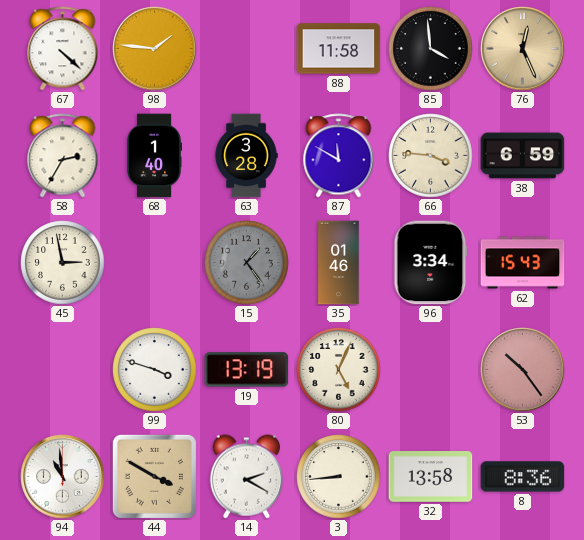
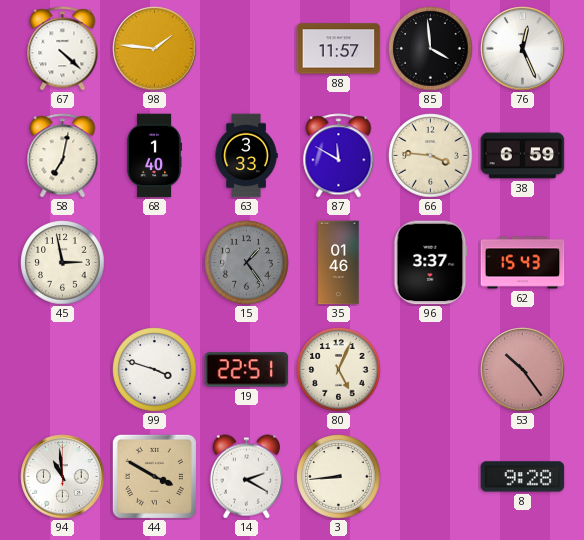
88: 11:58 -> 11:57 (339, 49)
76 dial: champagne -> white (523, 49)
58: 2:35 -> 7:02 (63, 156)
63: 3:28 -> 3:33 (246, 156)
96: 3:34 -> 3:37 (431, 263)
19: 13:19 -> 22:51 (247, 370)
32: 13:58 -> none (431, 477)
8: 8:36 -> 9:28 (523, 477)
